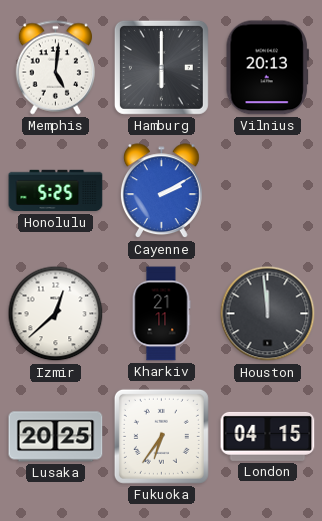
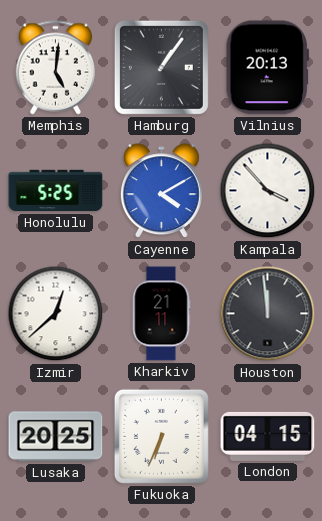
Hamburg: 6:00 -> 1:06 (161, 67)
Cayenne: 2:10 -> 4:10 (161, 191)
Kampala: none -> 3:53 (268, 191)
Fukuoka: 6:36 -> 6:34 (161, 436)
